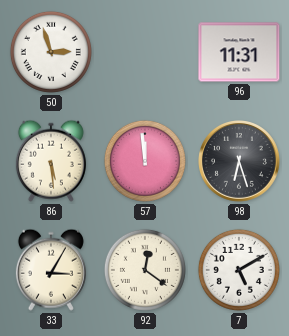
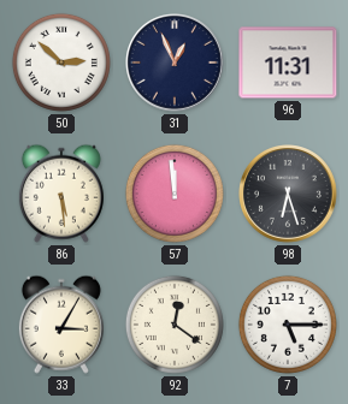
50: 2:57 -> 2:52 (61, 63)
31: none -> 12:56 (176, 64)
7: 5:10 -> 5:15 (288, 325)
